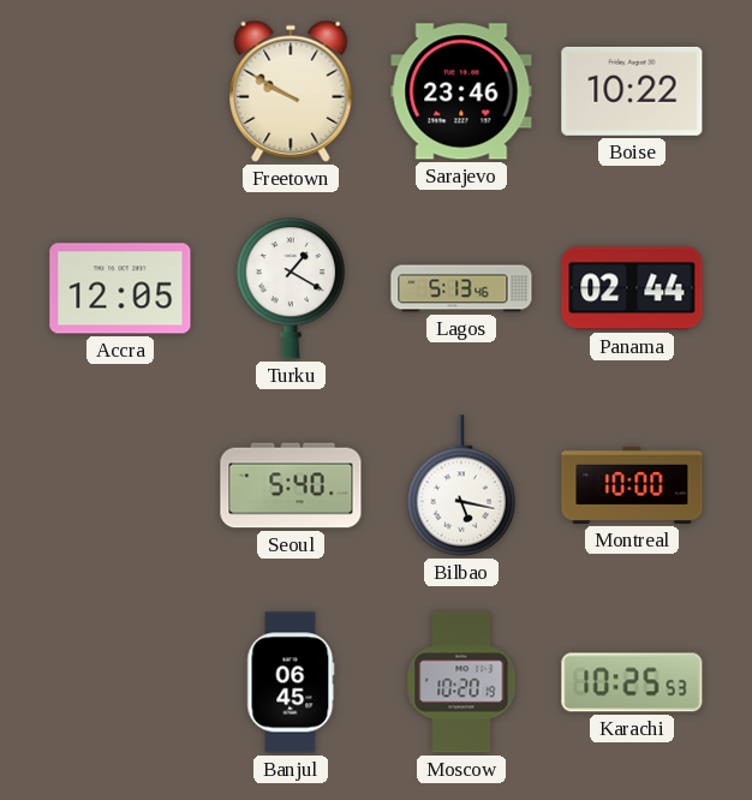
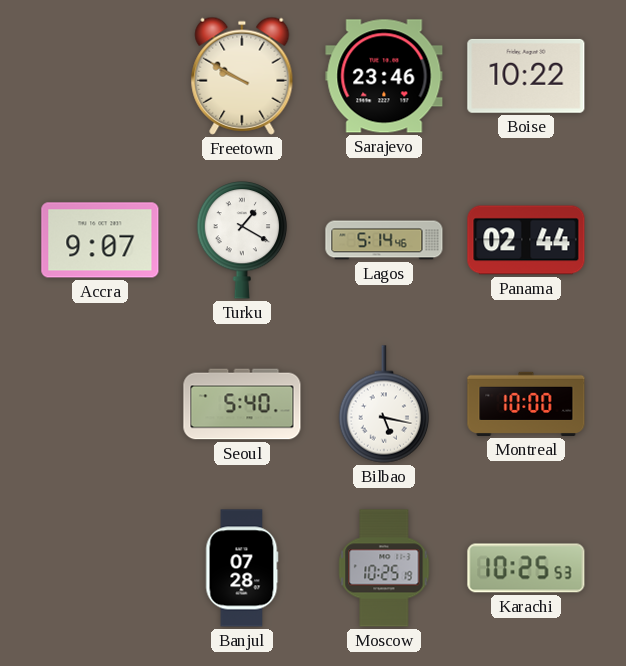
Accra: 12:05 -> 9:07 (100, 240)
Lagos: 5:13 -> 5:14 (384, 240)
Banjul: 06:45 -> 07:28 (242, 568)
Moscow: 10:20 -> 10:25 (384, 568)
